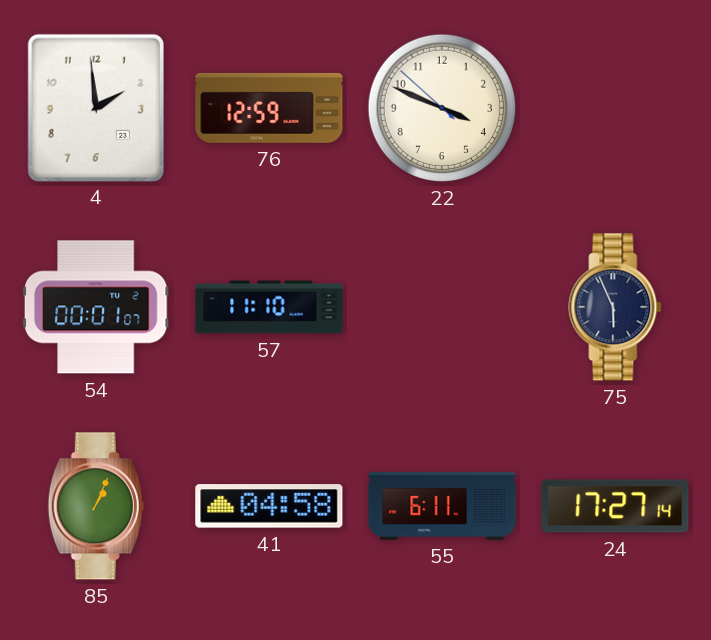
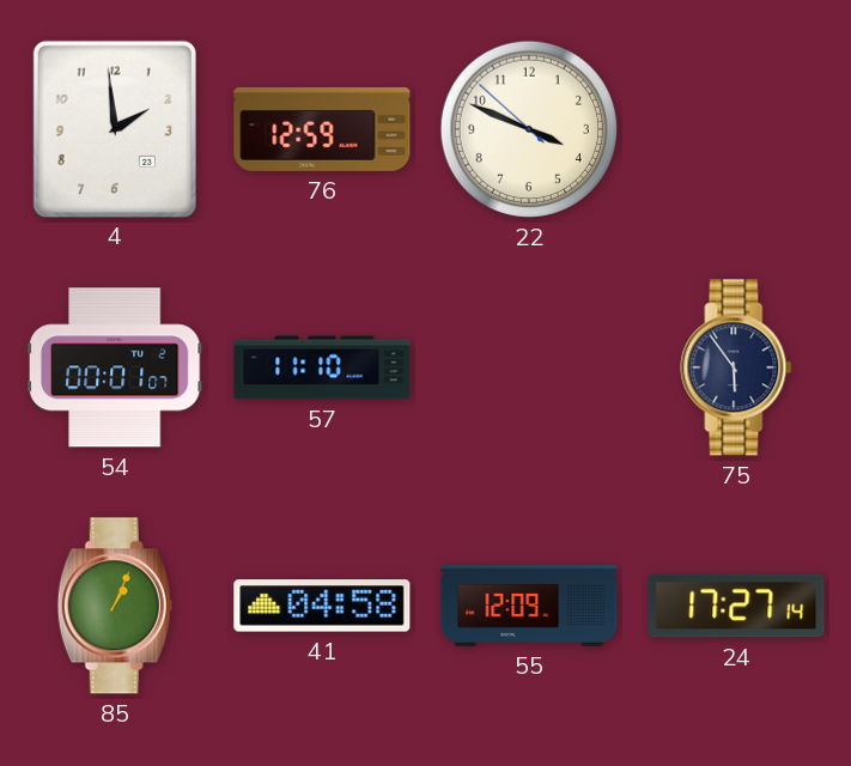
75: 5:56 -> 5:54 (736, 367)
55: 6:11 -> 12:09 (529, 606)
